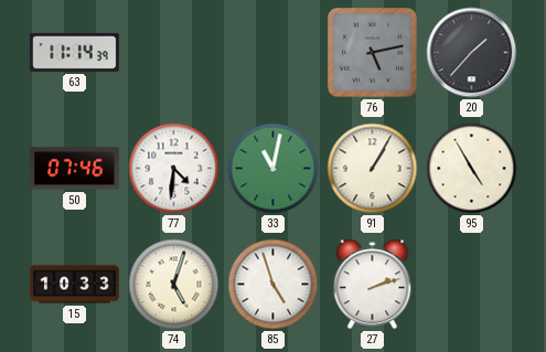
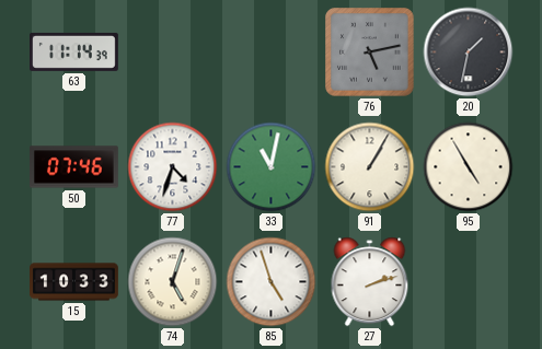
20: 1:37 -> 1:32 (469, 53)
77: 4:31 -> 4:33 (173, 167)
